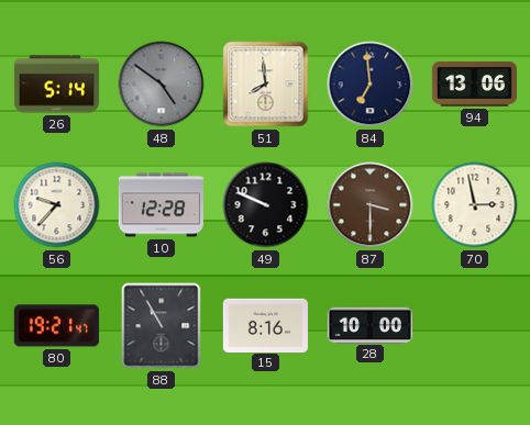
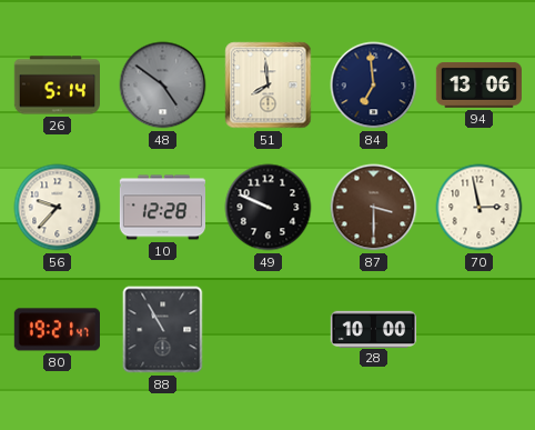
15: 8:16 -> none (265, 325)
